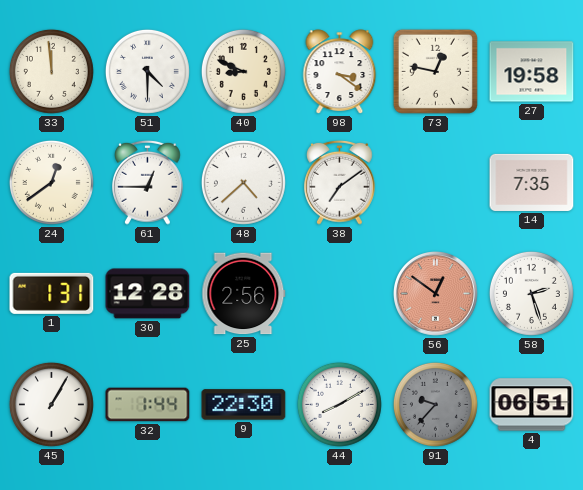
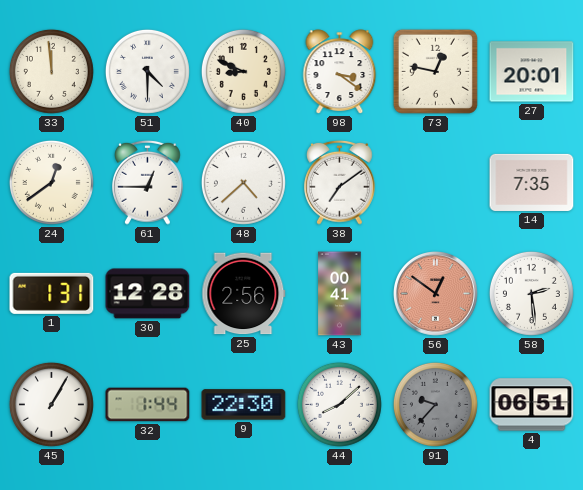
27: 19:58 -> 20:01 (532, 72)
43: none -> 00:41 (340, 294)
58: 2:27 -> 2:29 (531, 293)
44: 8:10 -> 8:08 (339, 404)
